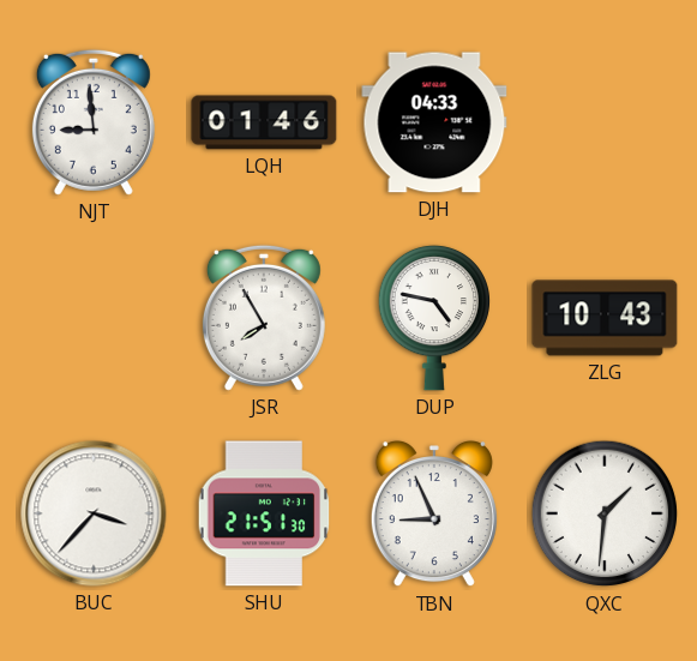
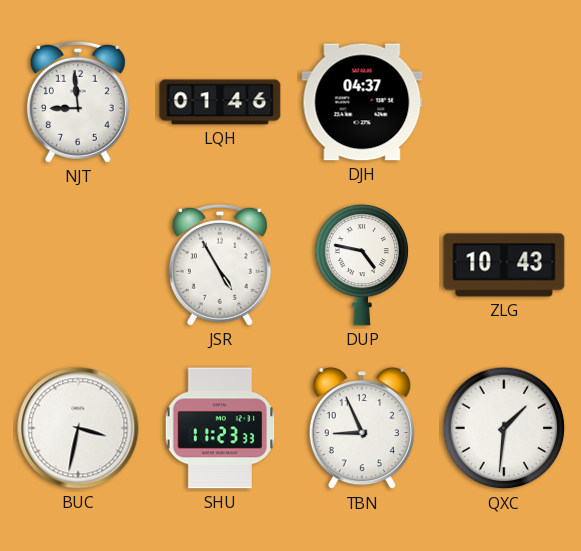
DJH: 04:33 -> 04:37 (362, 102)
JSR: 7:55 -> 4:55 (220, 265)
BUC: 3:37 -> 3:32 (78, 428)
SHU: 21:51 -> 11:23 (220, 428)
